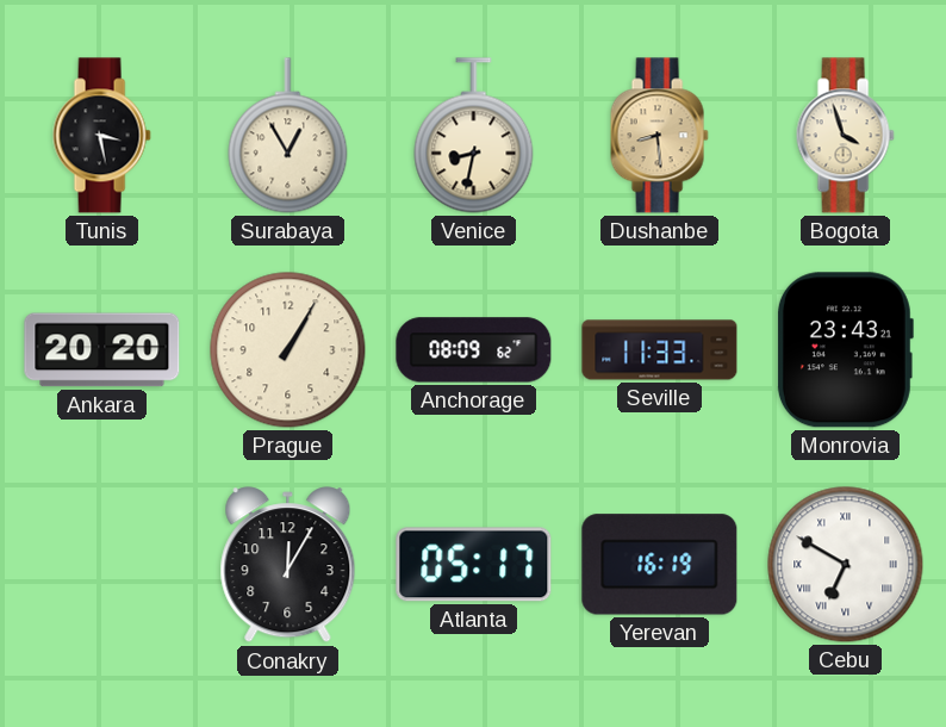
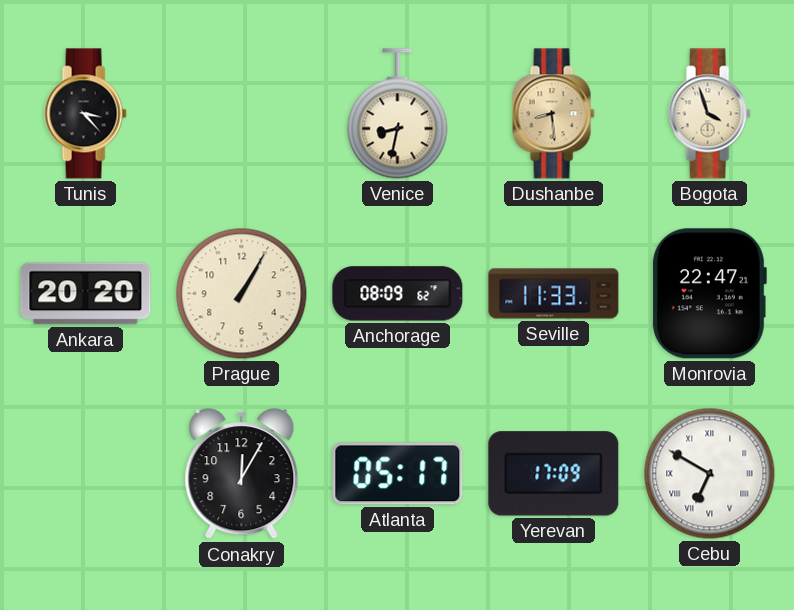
Tunis: 3:28 -> 3:23 (85, 114)
Surabaya: 12:55 -> none (288, 136)
Monrovia: 23:43 -> 22:47 (709, 294)
Yerevan: 16:19 -> 17:09 (554, 474)
